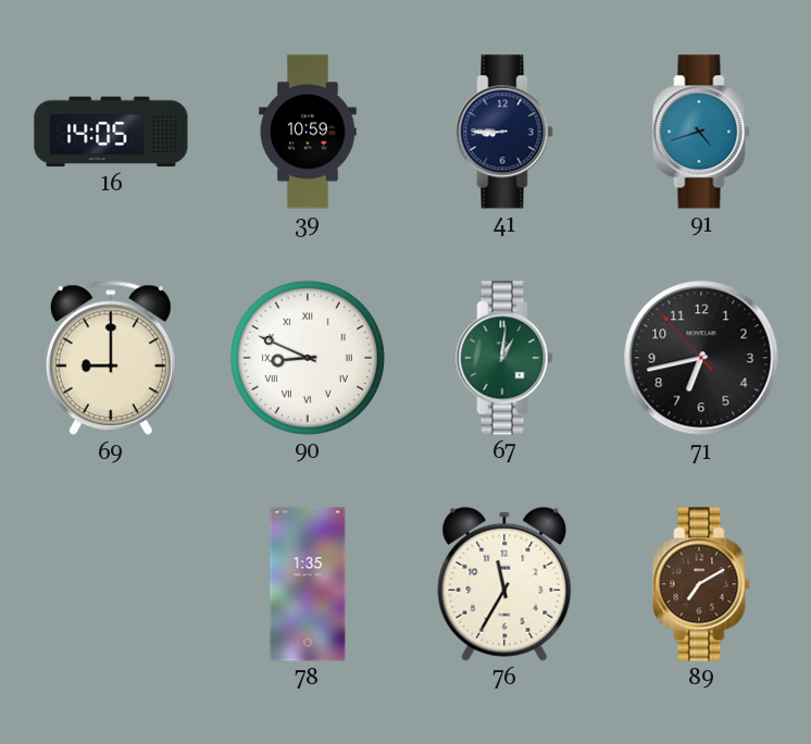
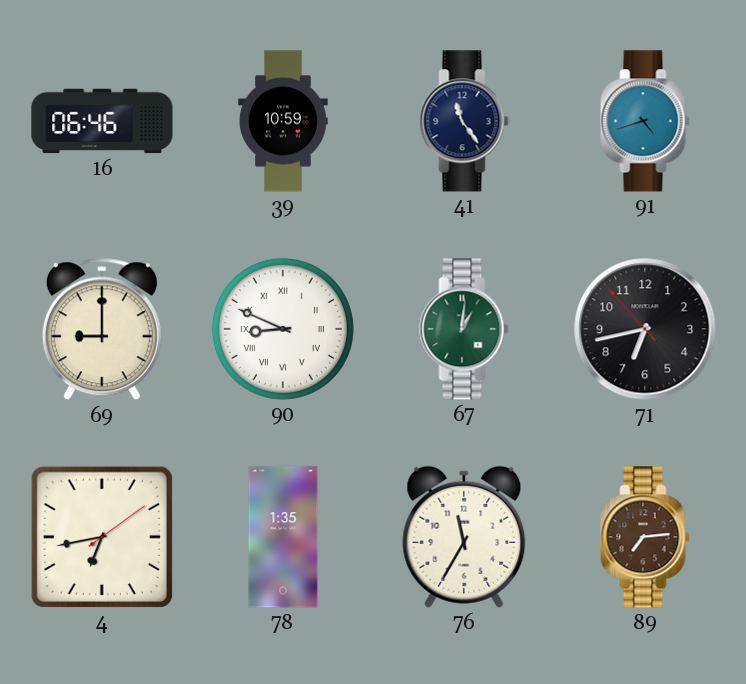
16: 14:05 -> 06:46 (102, 121)
41: 8:45 -> 11:24 (464, 121)
4: none -> 6:43 (102, 537)
89: 7:10 -> 7:14 (645, 537)
